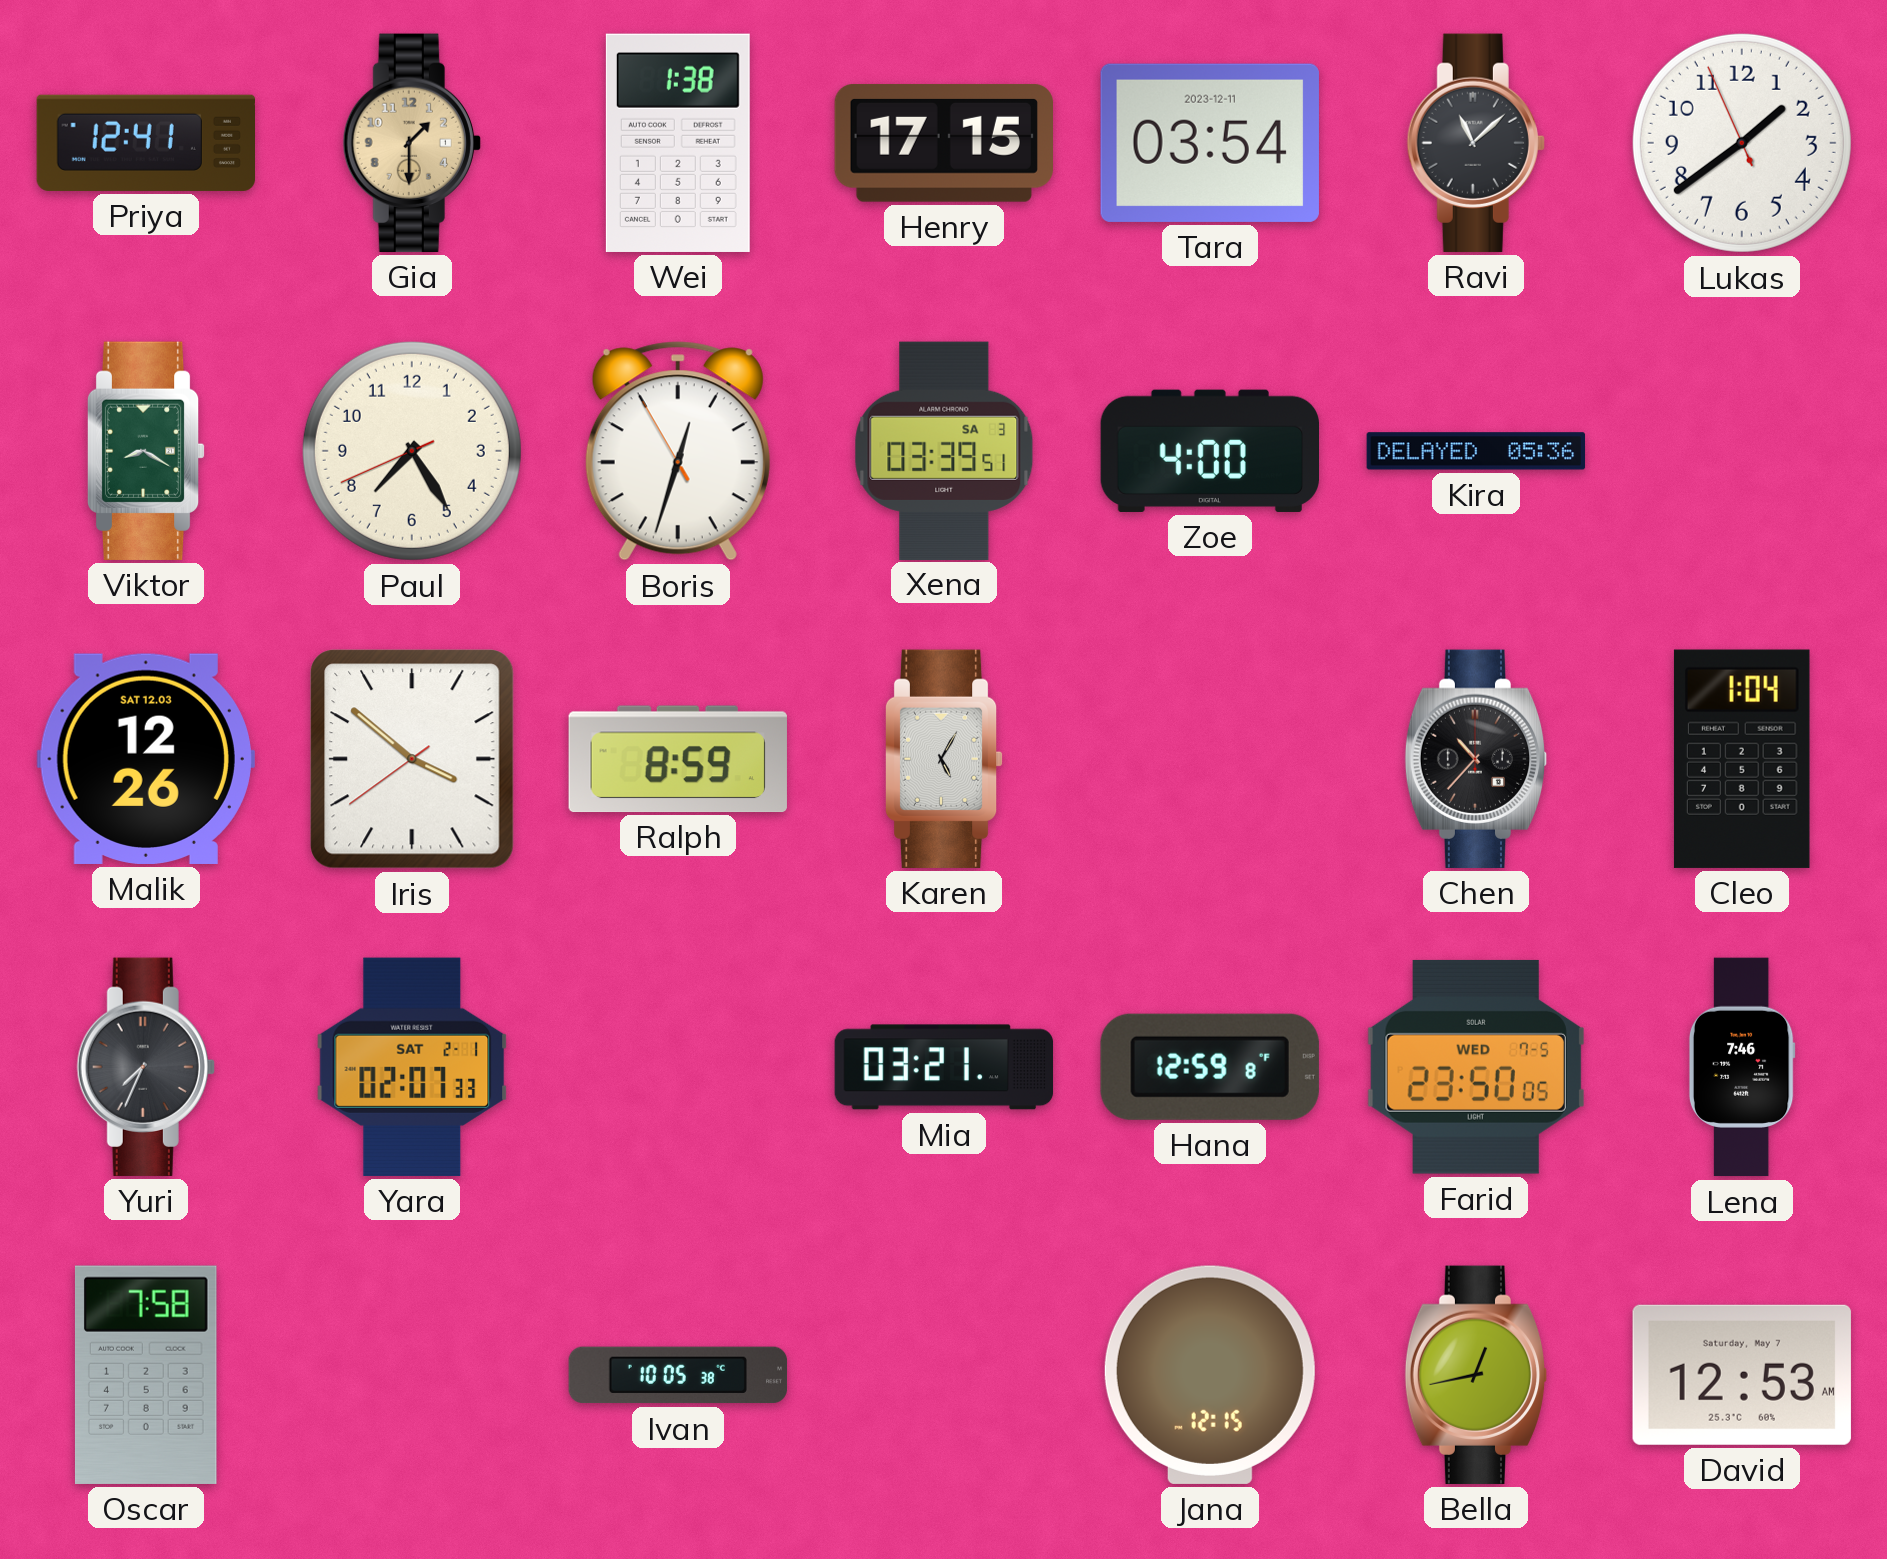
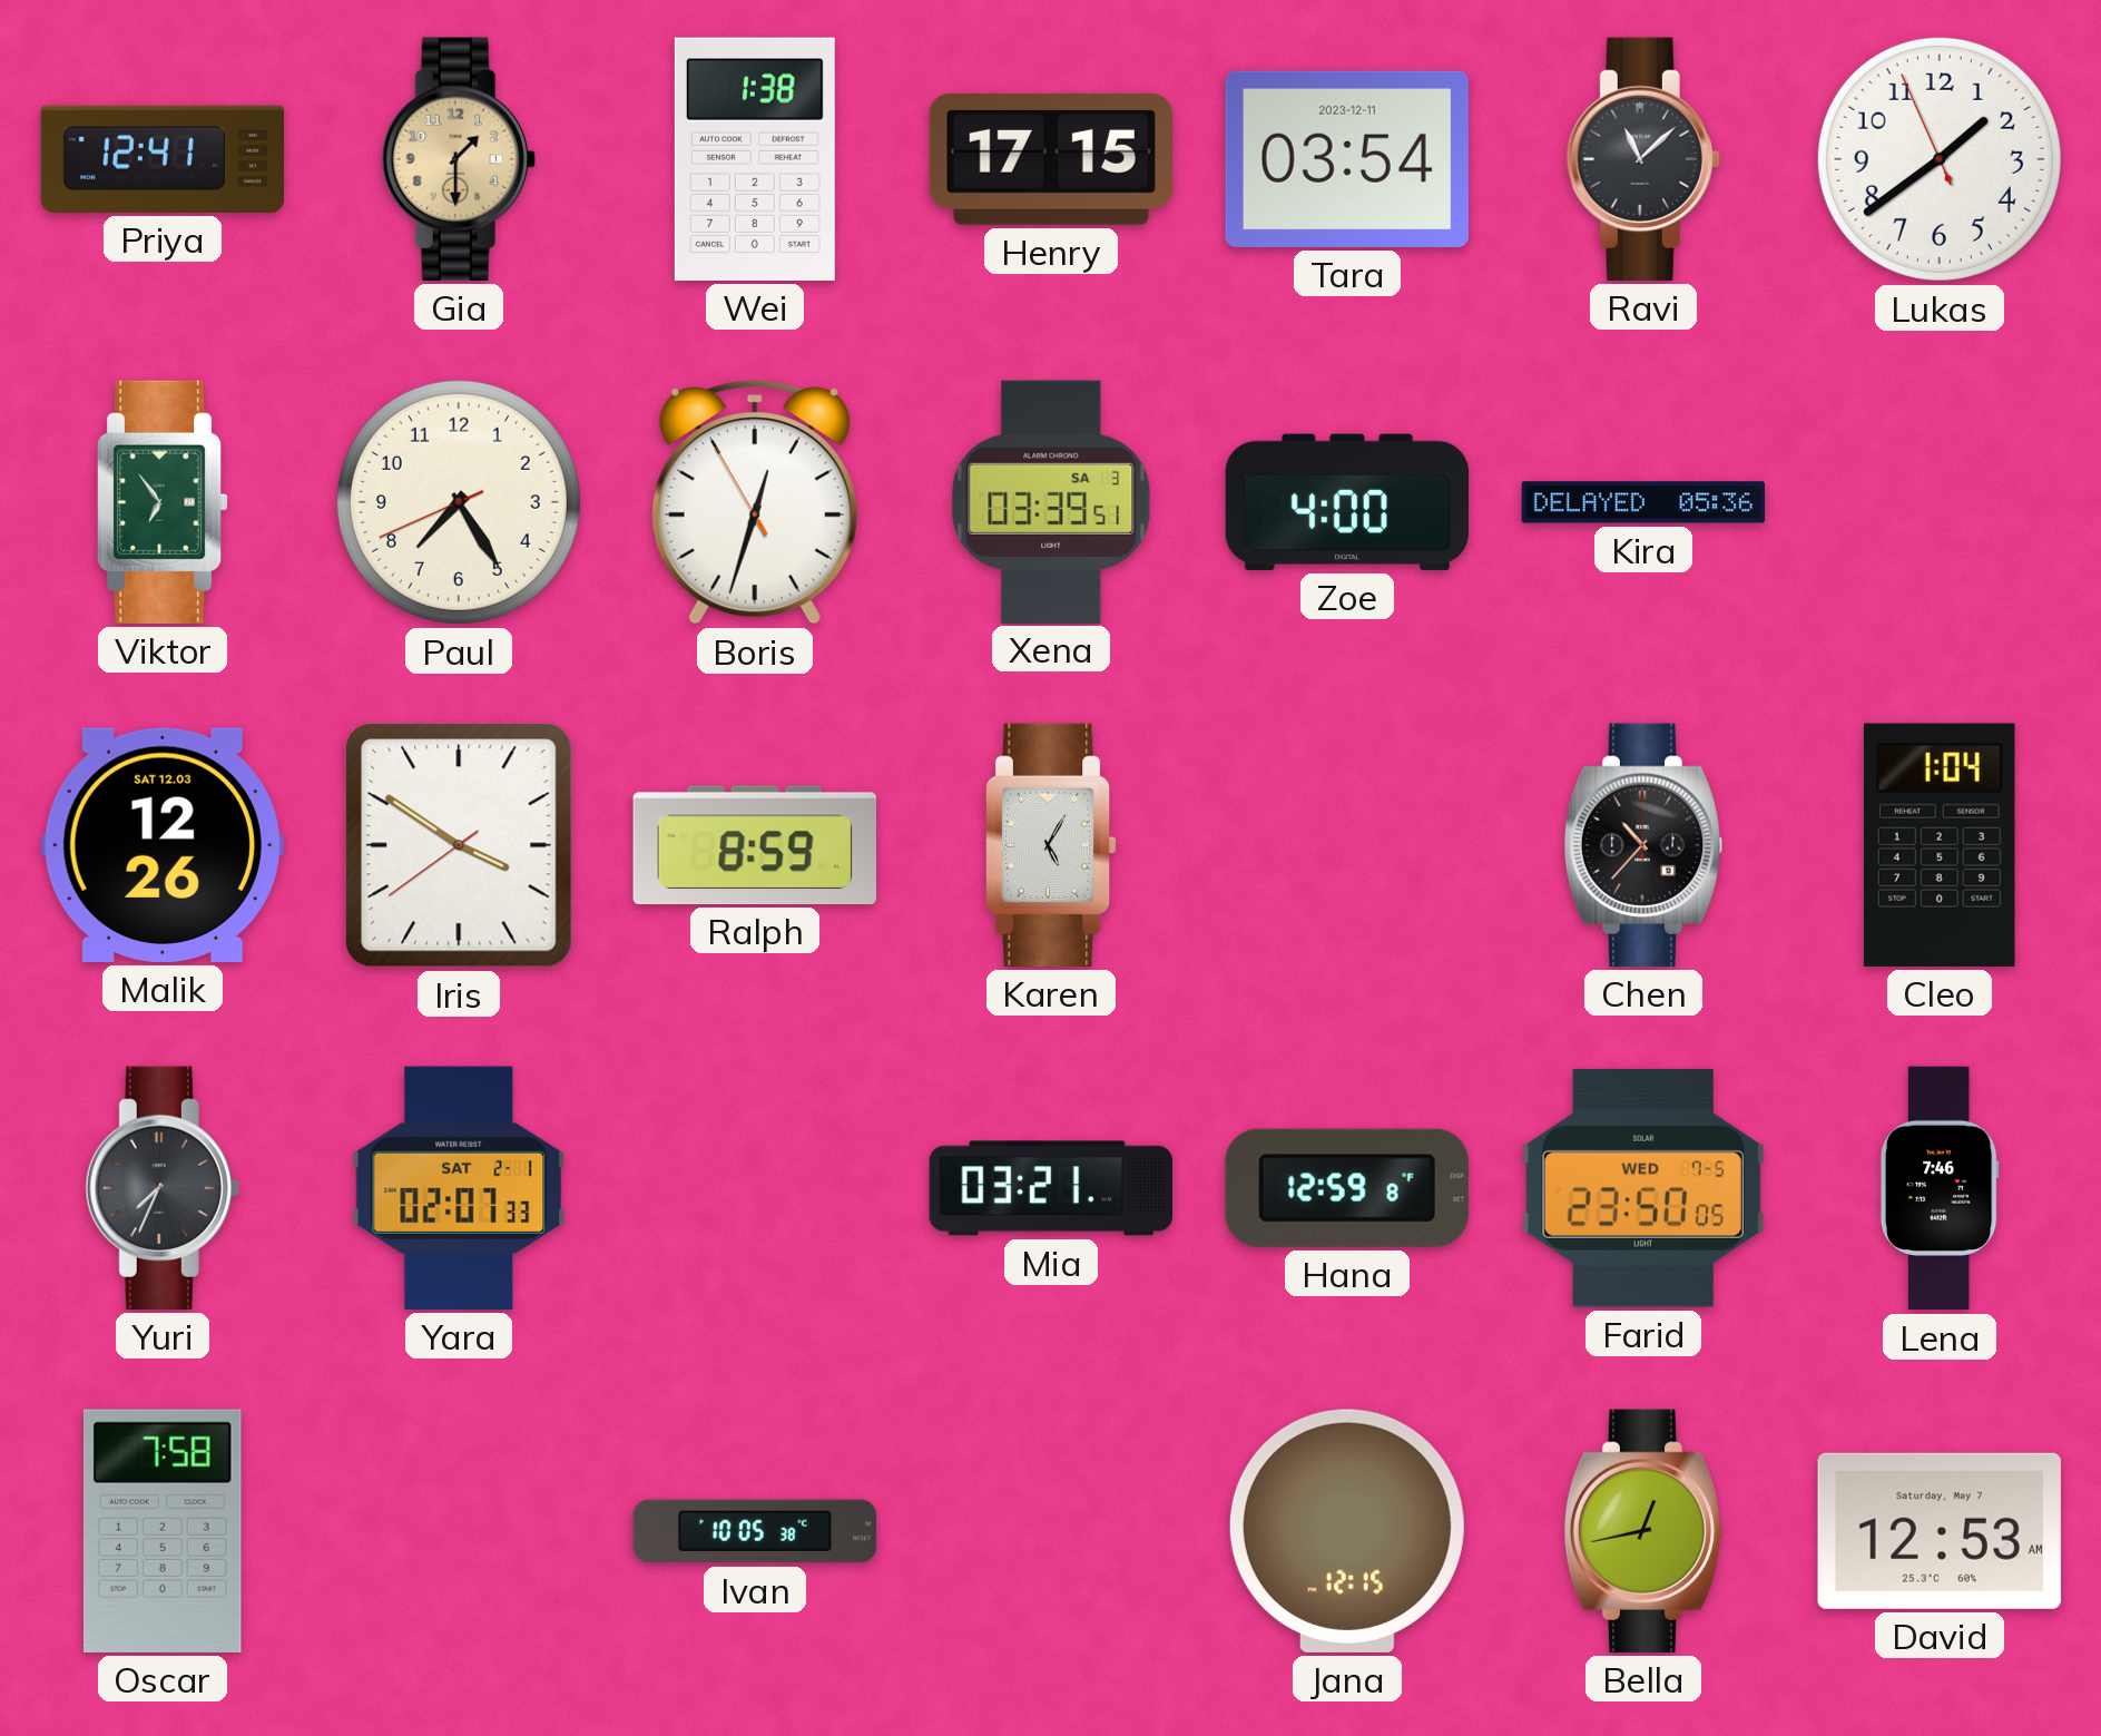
Viktor: 8:20 -> 6:54 (163, 502)
Iris: 3:51 -> 3:50 (459, 845)
